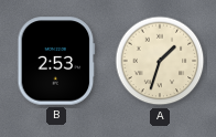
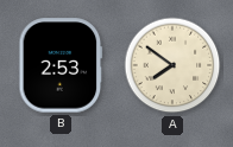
A: 1:33 -> 7:51 (172, 65)
